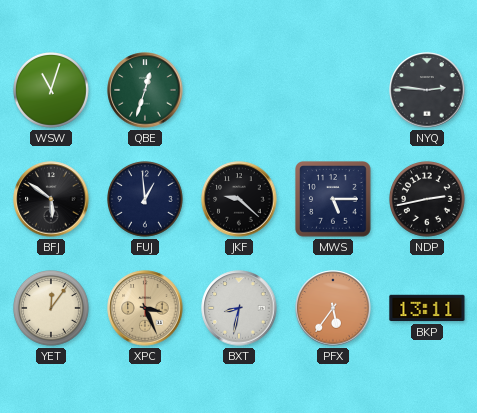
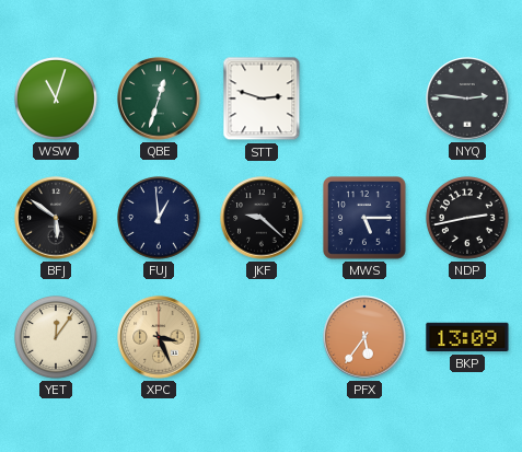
STT: none -> 2:48 (262, 98)
BXT: 8:32 -> none (239, 308)
BKP: 13:11 -> 13:09 (467, 337)
